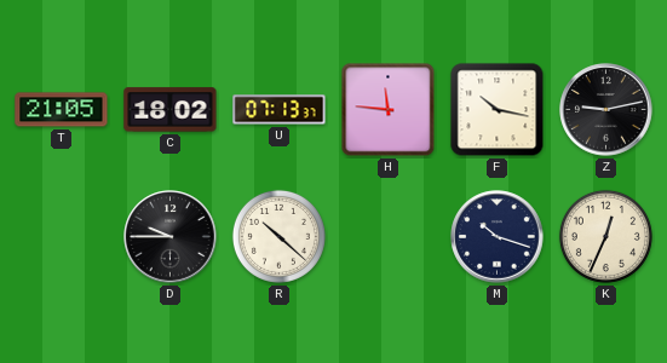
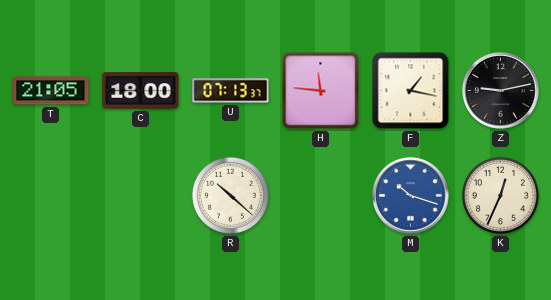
C: 18:02 -> 18:00 (141, 91)
F: 10:17 -> 1:17 (411, 91)
D: 9:45 -> none (171, 237)
M dial: navy -> blue (411, 196)
